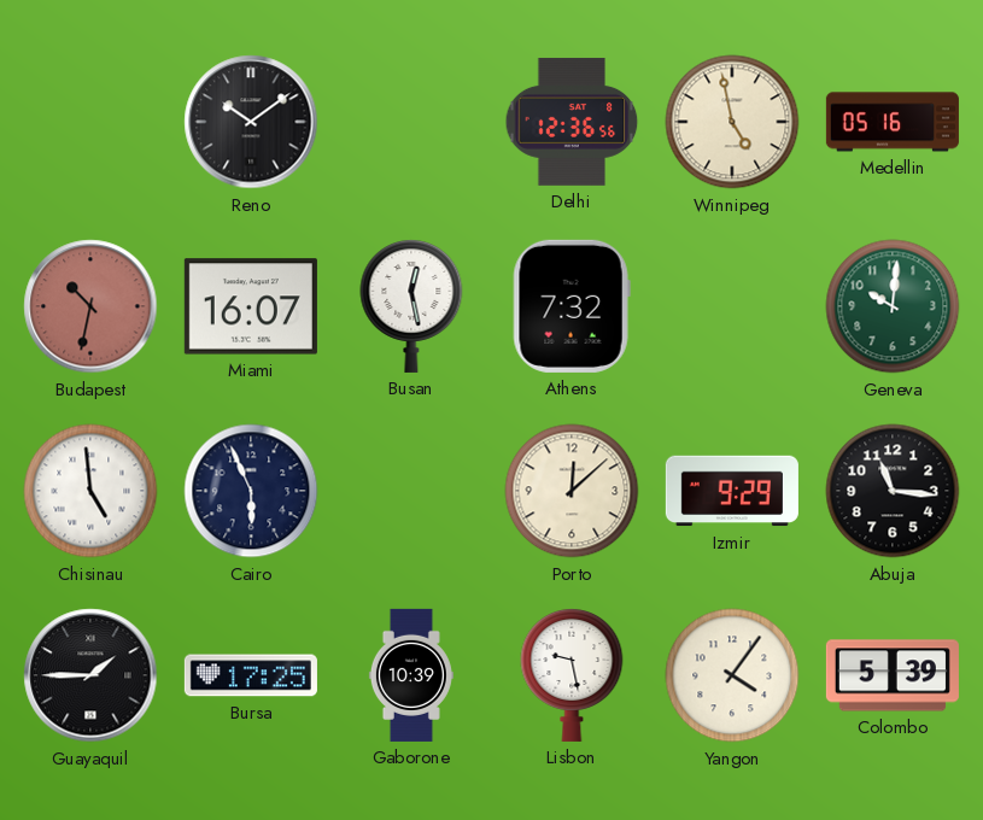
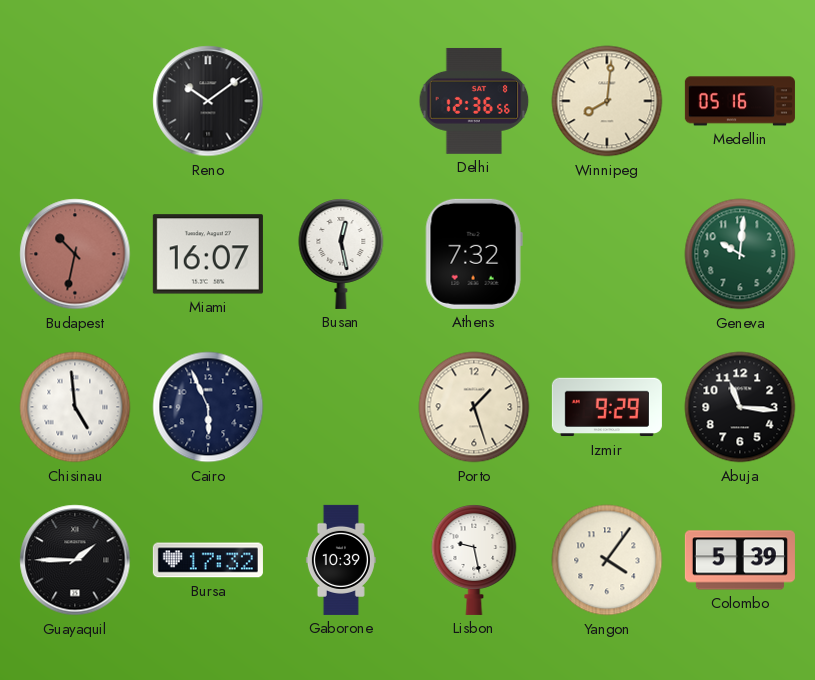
Winnipeg: 4:58 -> 8:01 (607, 101)
Porto: 12:08 -> 1:27 (474, 407)
Bursa: 17:25 -> 17:32 (208, 560)
